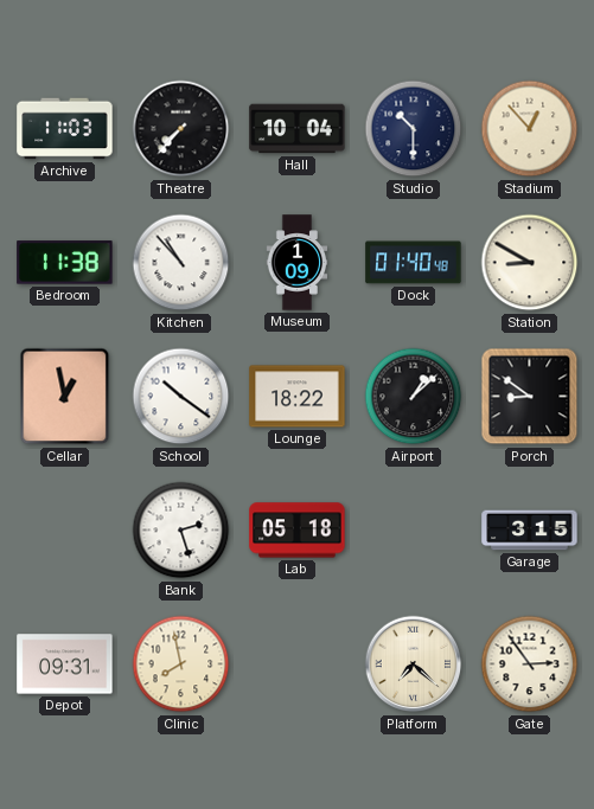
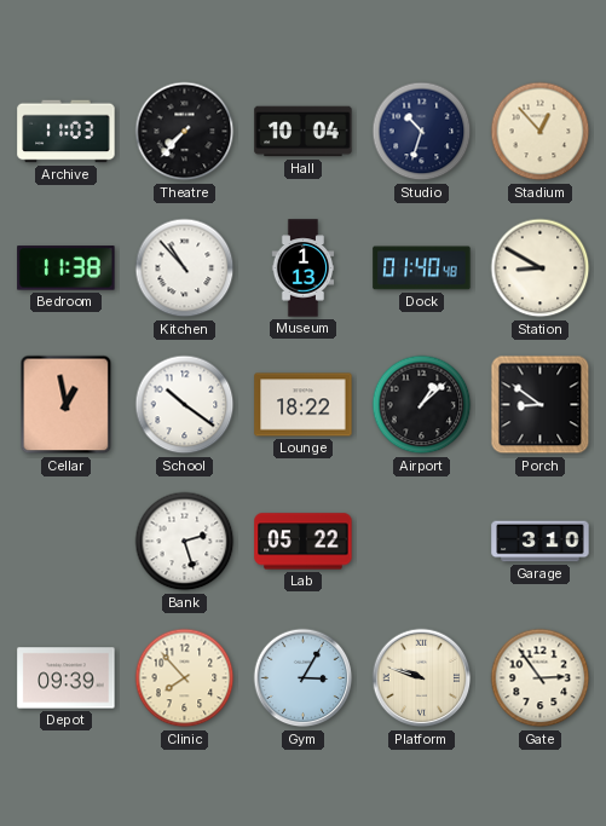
Studio: 10:30 -> 10:33 (422, 132)
Museum: 1:09 -> 1:13 (304, 268)
Lab: 05:18 -> 05:22 (304, 542)
Garage: 3:15 -> 3:10 (541, 542)
Depot: 09:31 -> 09:39 (67, 678)
Clinic: 7:58 -> 7:53 (185, 678)
Gym: none -> 3:05 (304, 678)
Platform: 7:22 -> 9:48 (422, 678)
